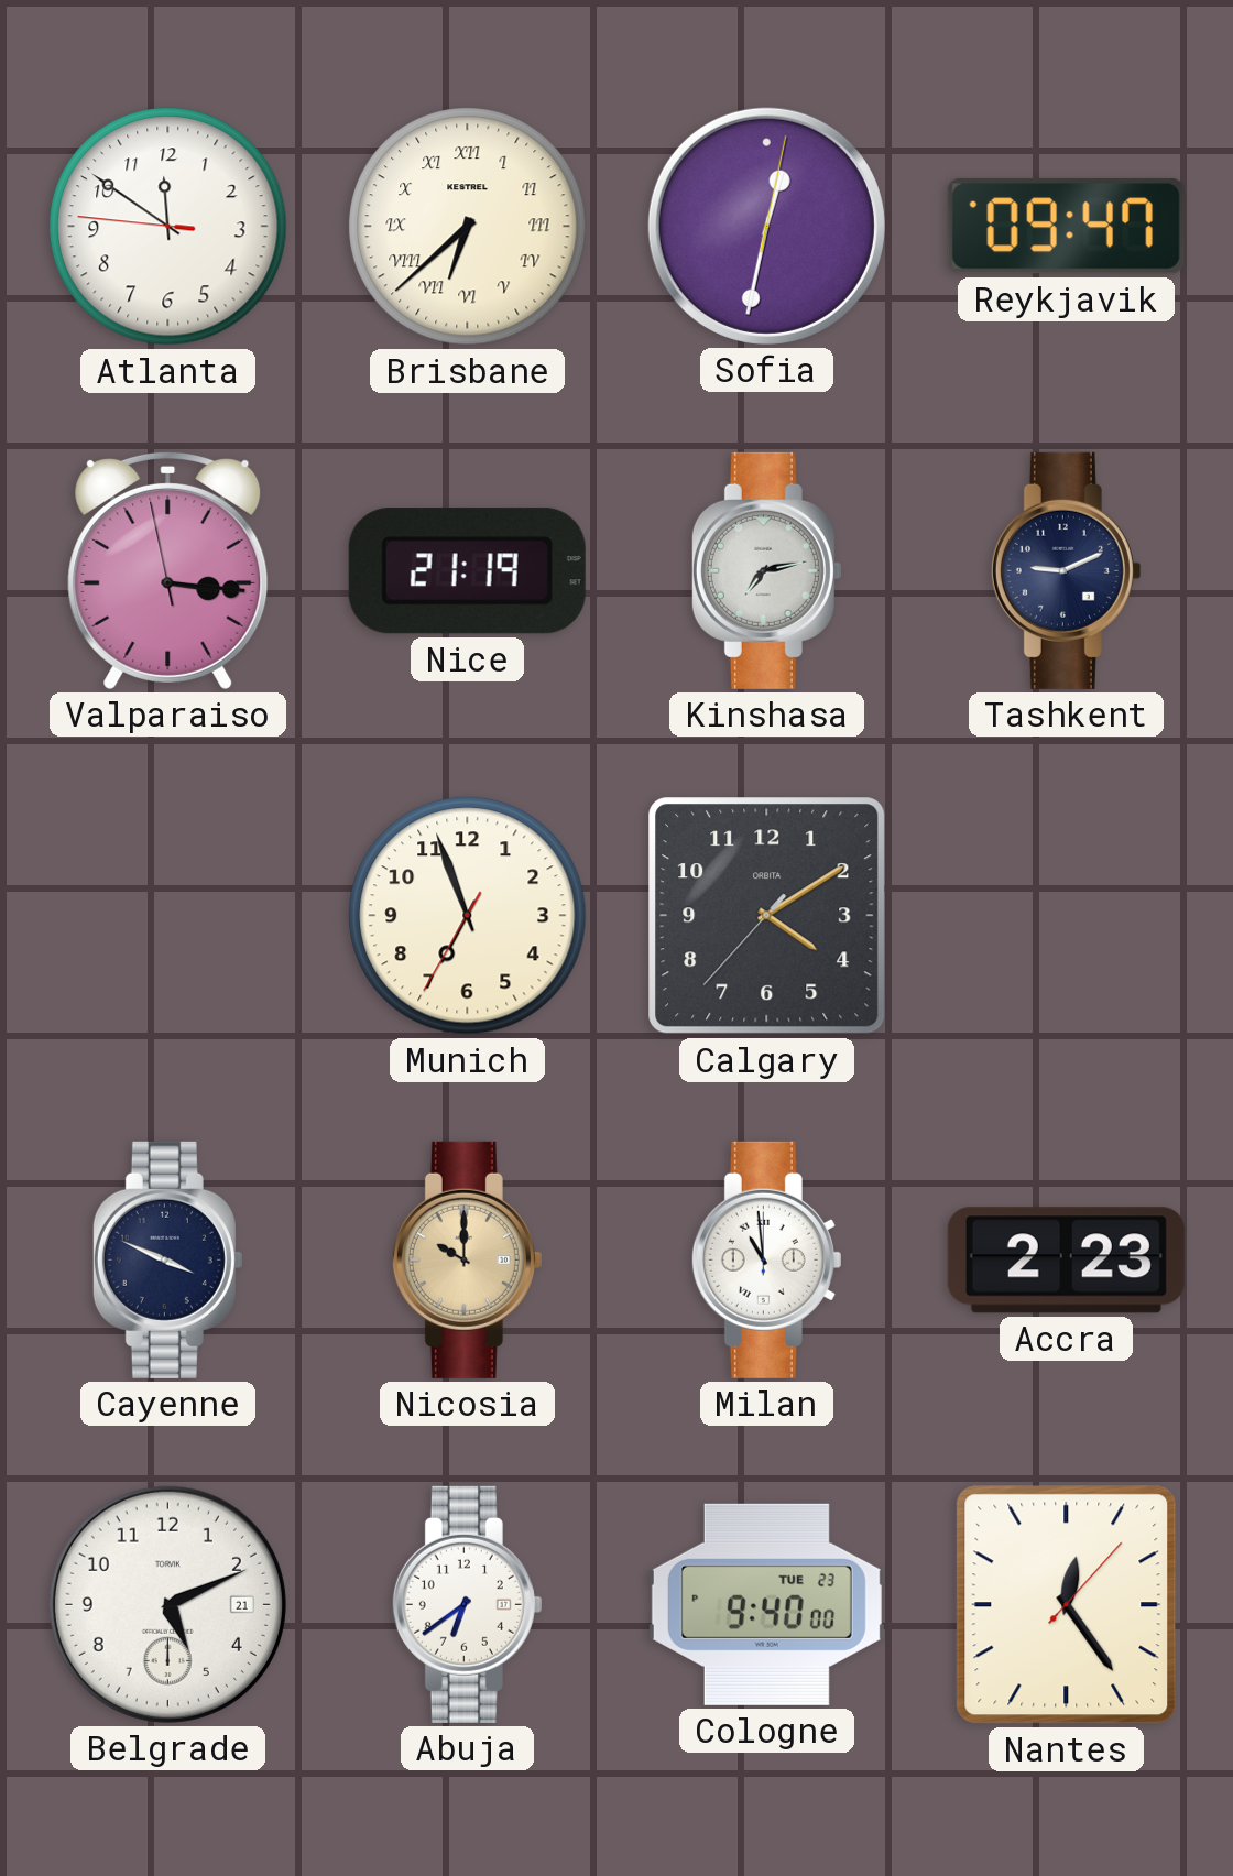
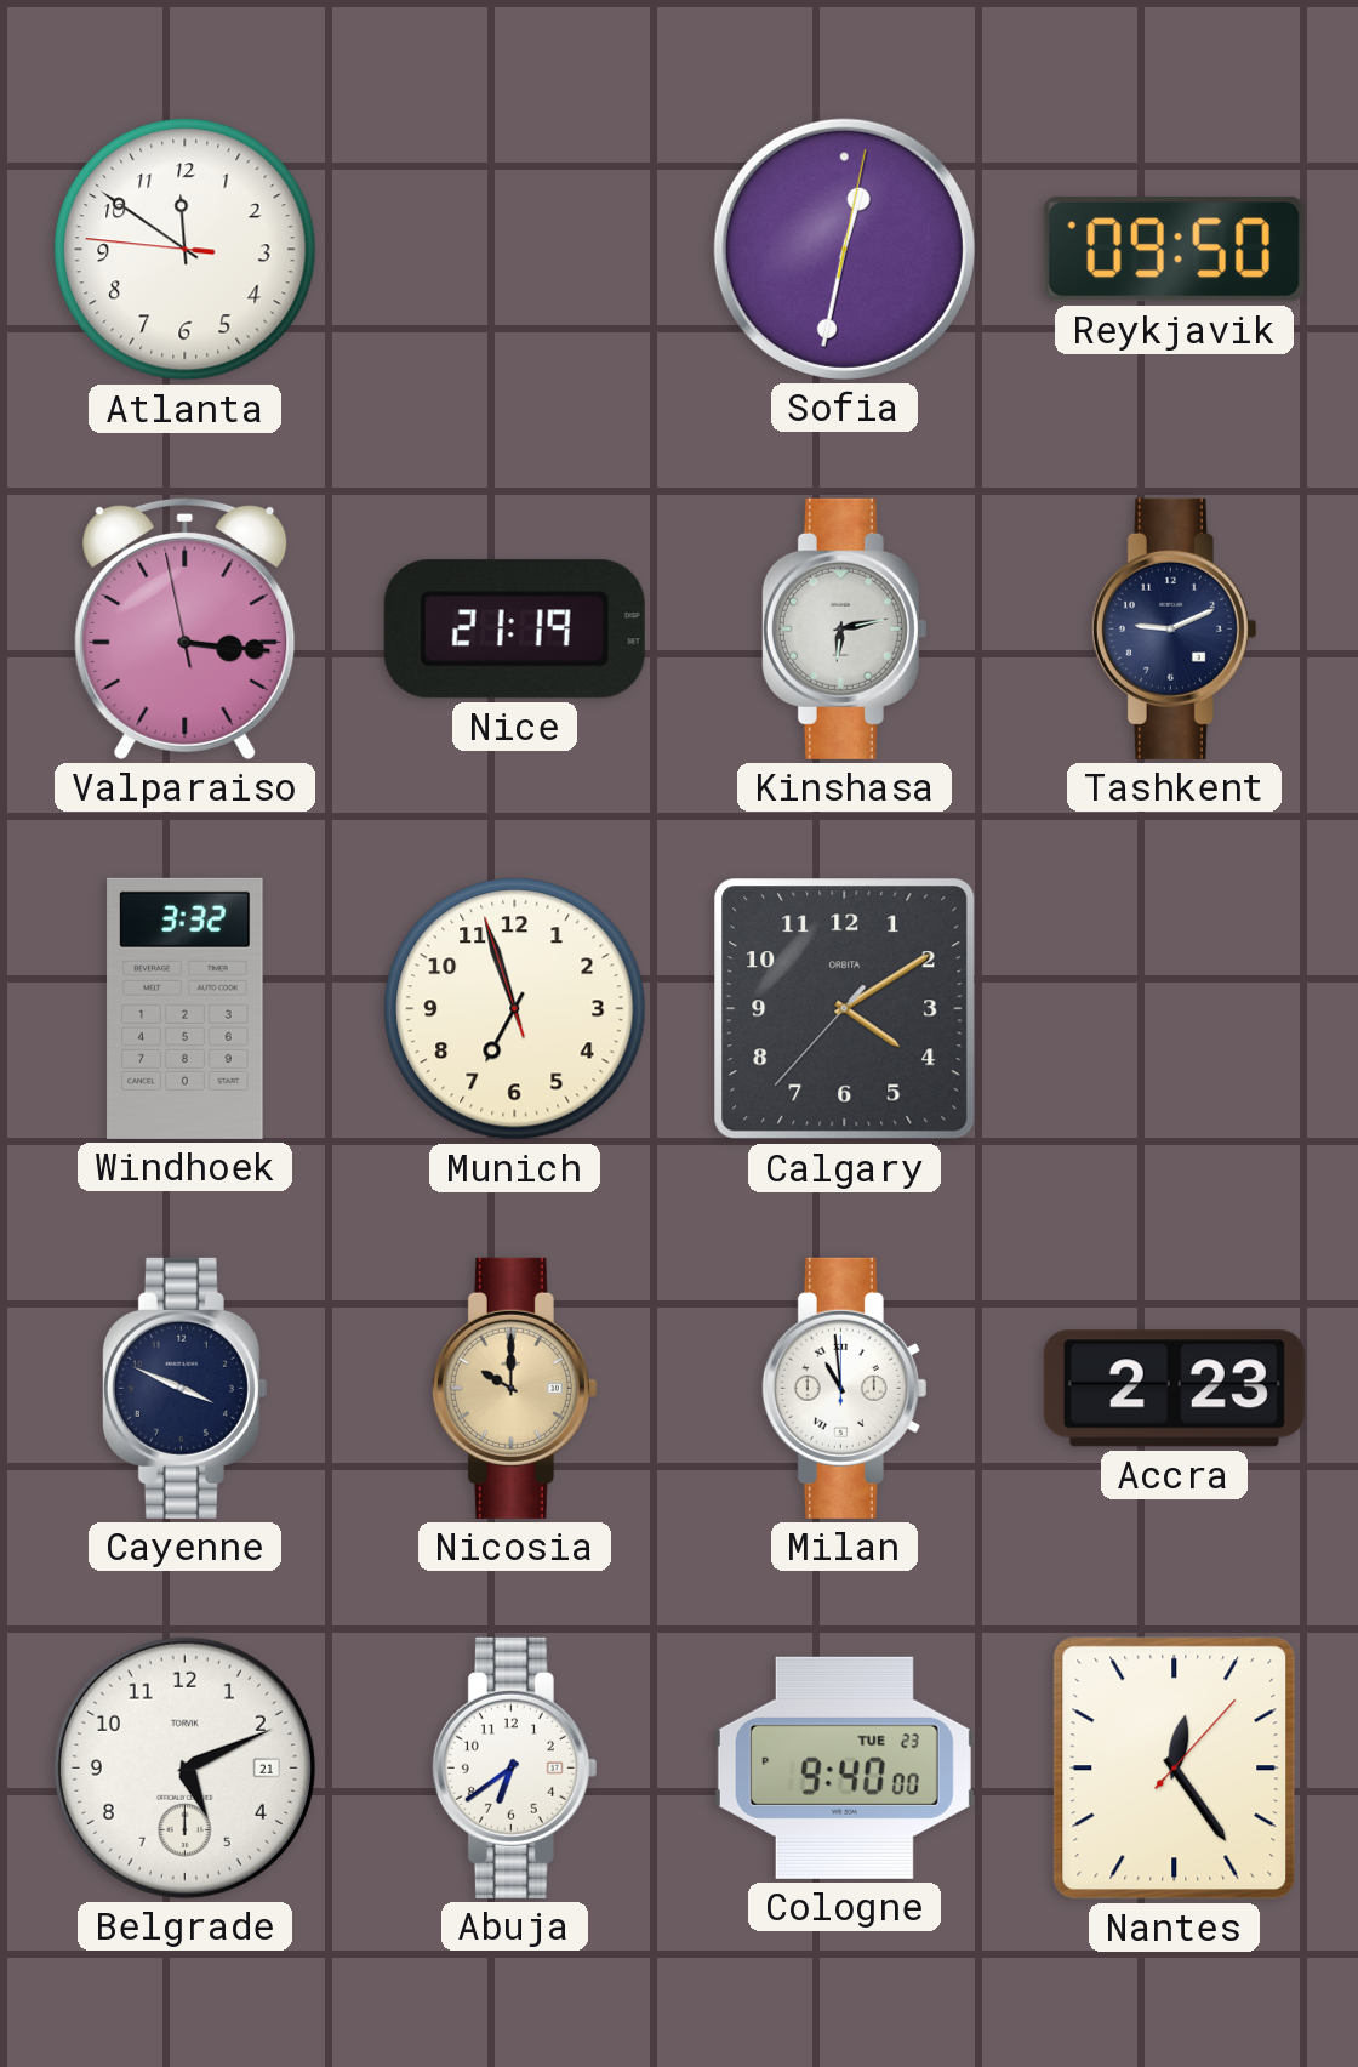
Brisbane: 6:38 -> none (468, 227)
Reykjavik: 09:47 -> 09:50 (1174, 249)
Kinshasa: 7:13 -> 6:13 (844, 628)
Windhoek: none -> 3:32 (186, 1008)
Munich: 6:56:35 -> 6:56:57 (515, 1009)
